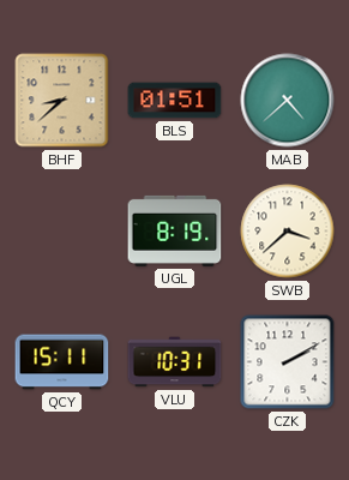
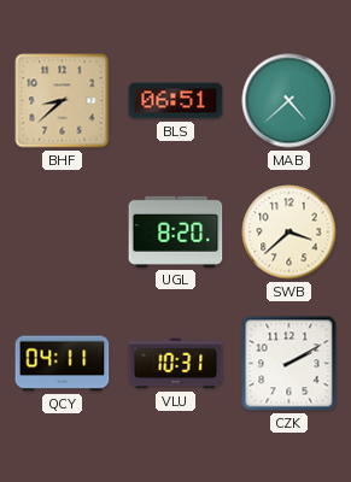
BLS: 01:51 -> 06:51 (176, 101)
UGL: 8:19 -> 8:20 (176, 231)
QCY: 15:11 -> 04:11 (63, 364)
